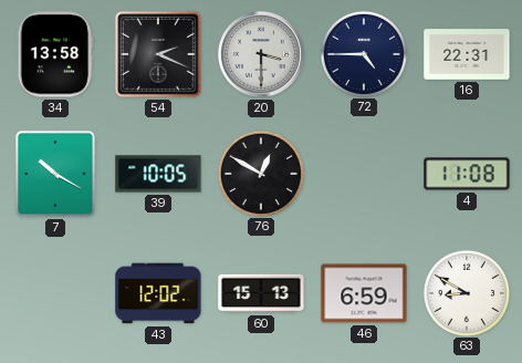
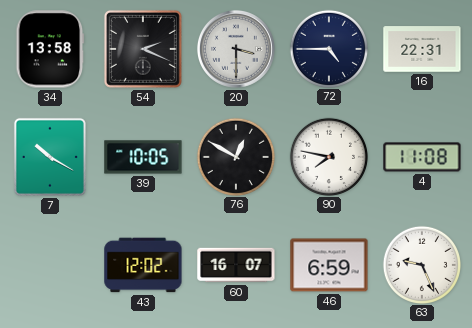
90: none -> 7:47 (328, 156)
60: 15:13 -> 16:07 (236, 265)
63: 8:50 -> 9:26 (421, 264)
